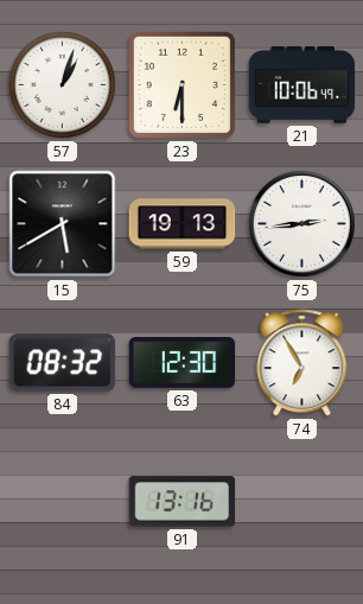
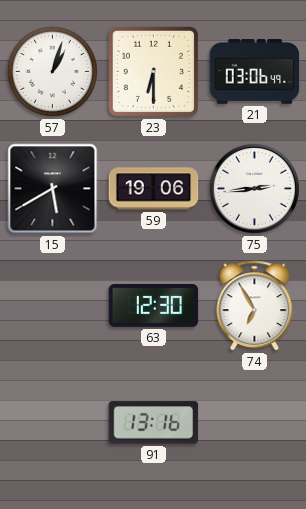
21: 10:06 -> 03:06 (255, 72)
59: 19:13 -> 19:06 (154, 189)
84: 08:32 -> none (63, 363)
